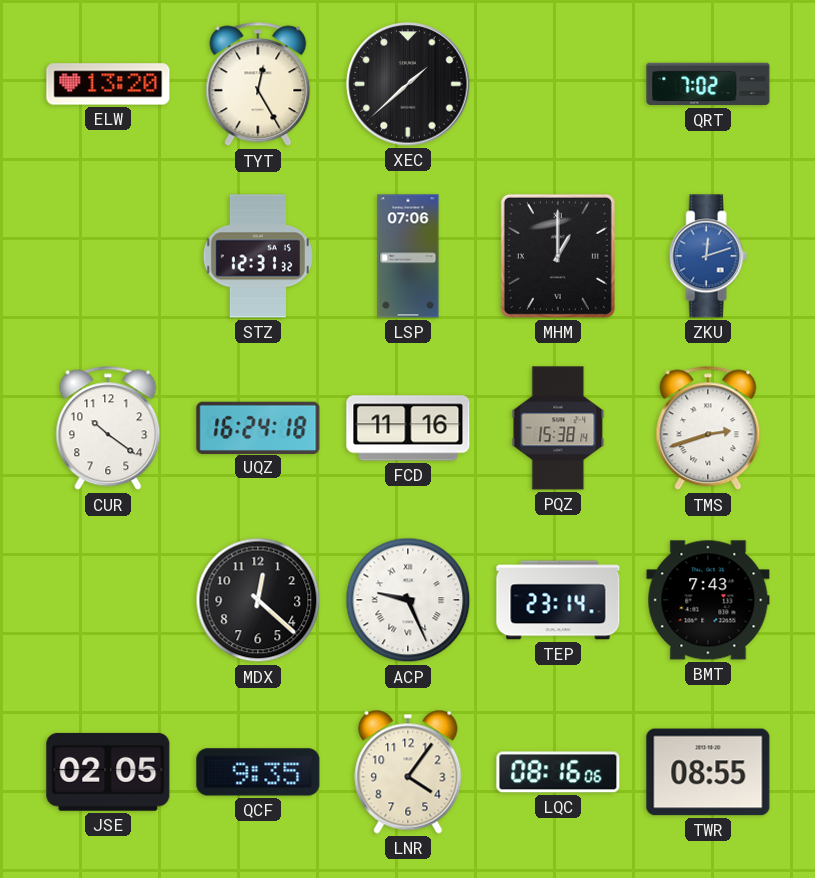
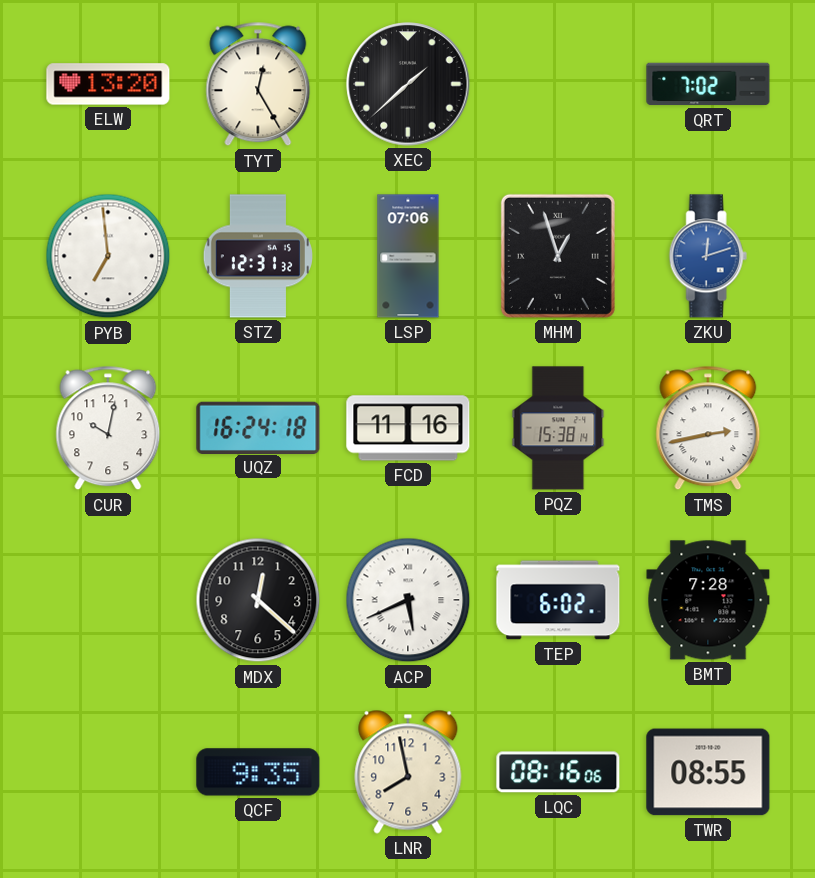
PYB: none -> 6:59 (108, 256)
MHM: 1:00 -> 12:57 (558, 256)
CUR: 10:21 -> 10:02 (108, 428)
TMS: 2:42 -> 2:43 (708, 428)
ACP: 9:26 -> 5:41 (408, 600)
TEP: 23:14 -> 6:02 (558, 600)
BMT: 7:43 -> 7:28 (708, 600)
JSE: 02:05 -> none (108, 772)
LNR: 4:06 -> 7:58 (408, 772)
